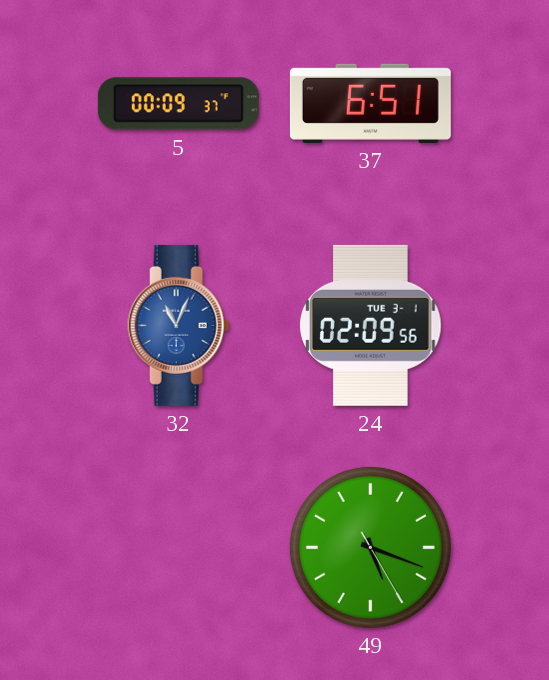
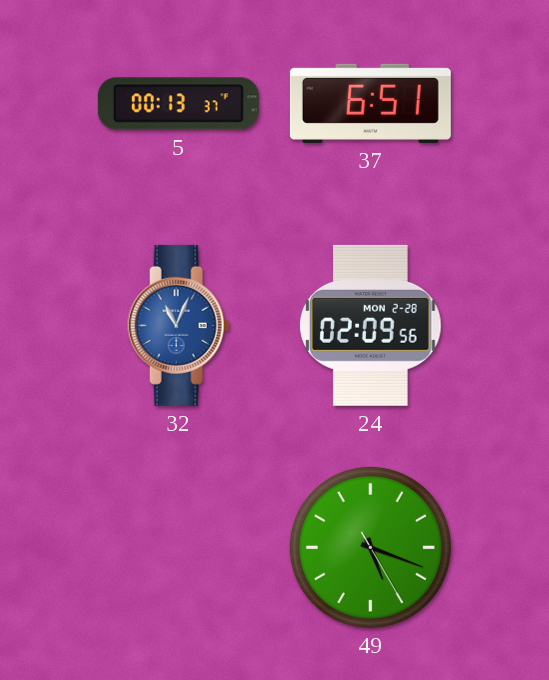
5: 00:09 -> 00:13 (178, 104)
24 date: TUE 3-1 -> MON 2-28 (371, 325)
